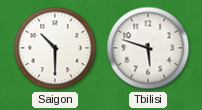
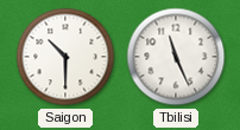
Tbilisi: 5:48 -> 11:26 (176, 57)
